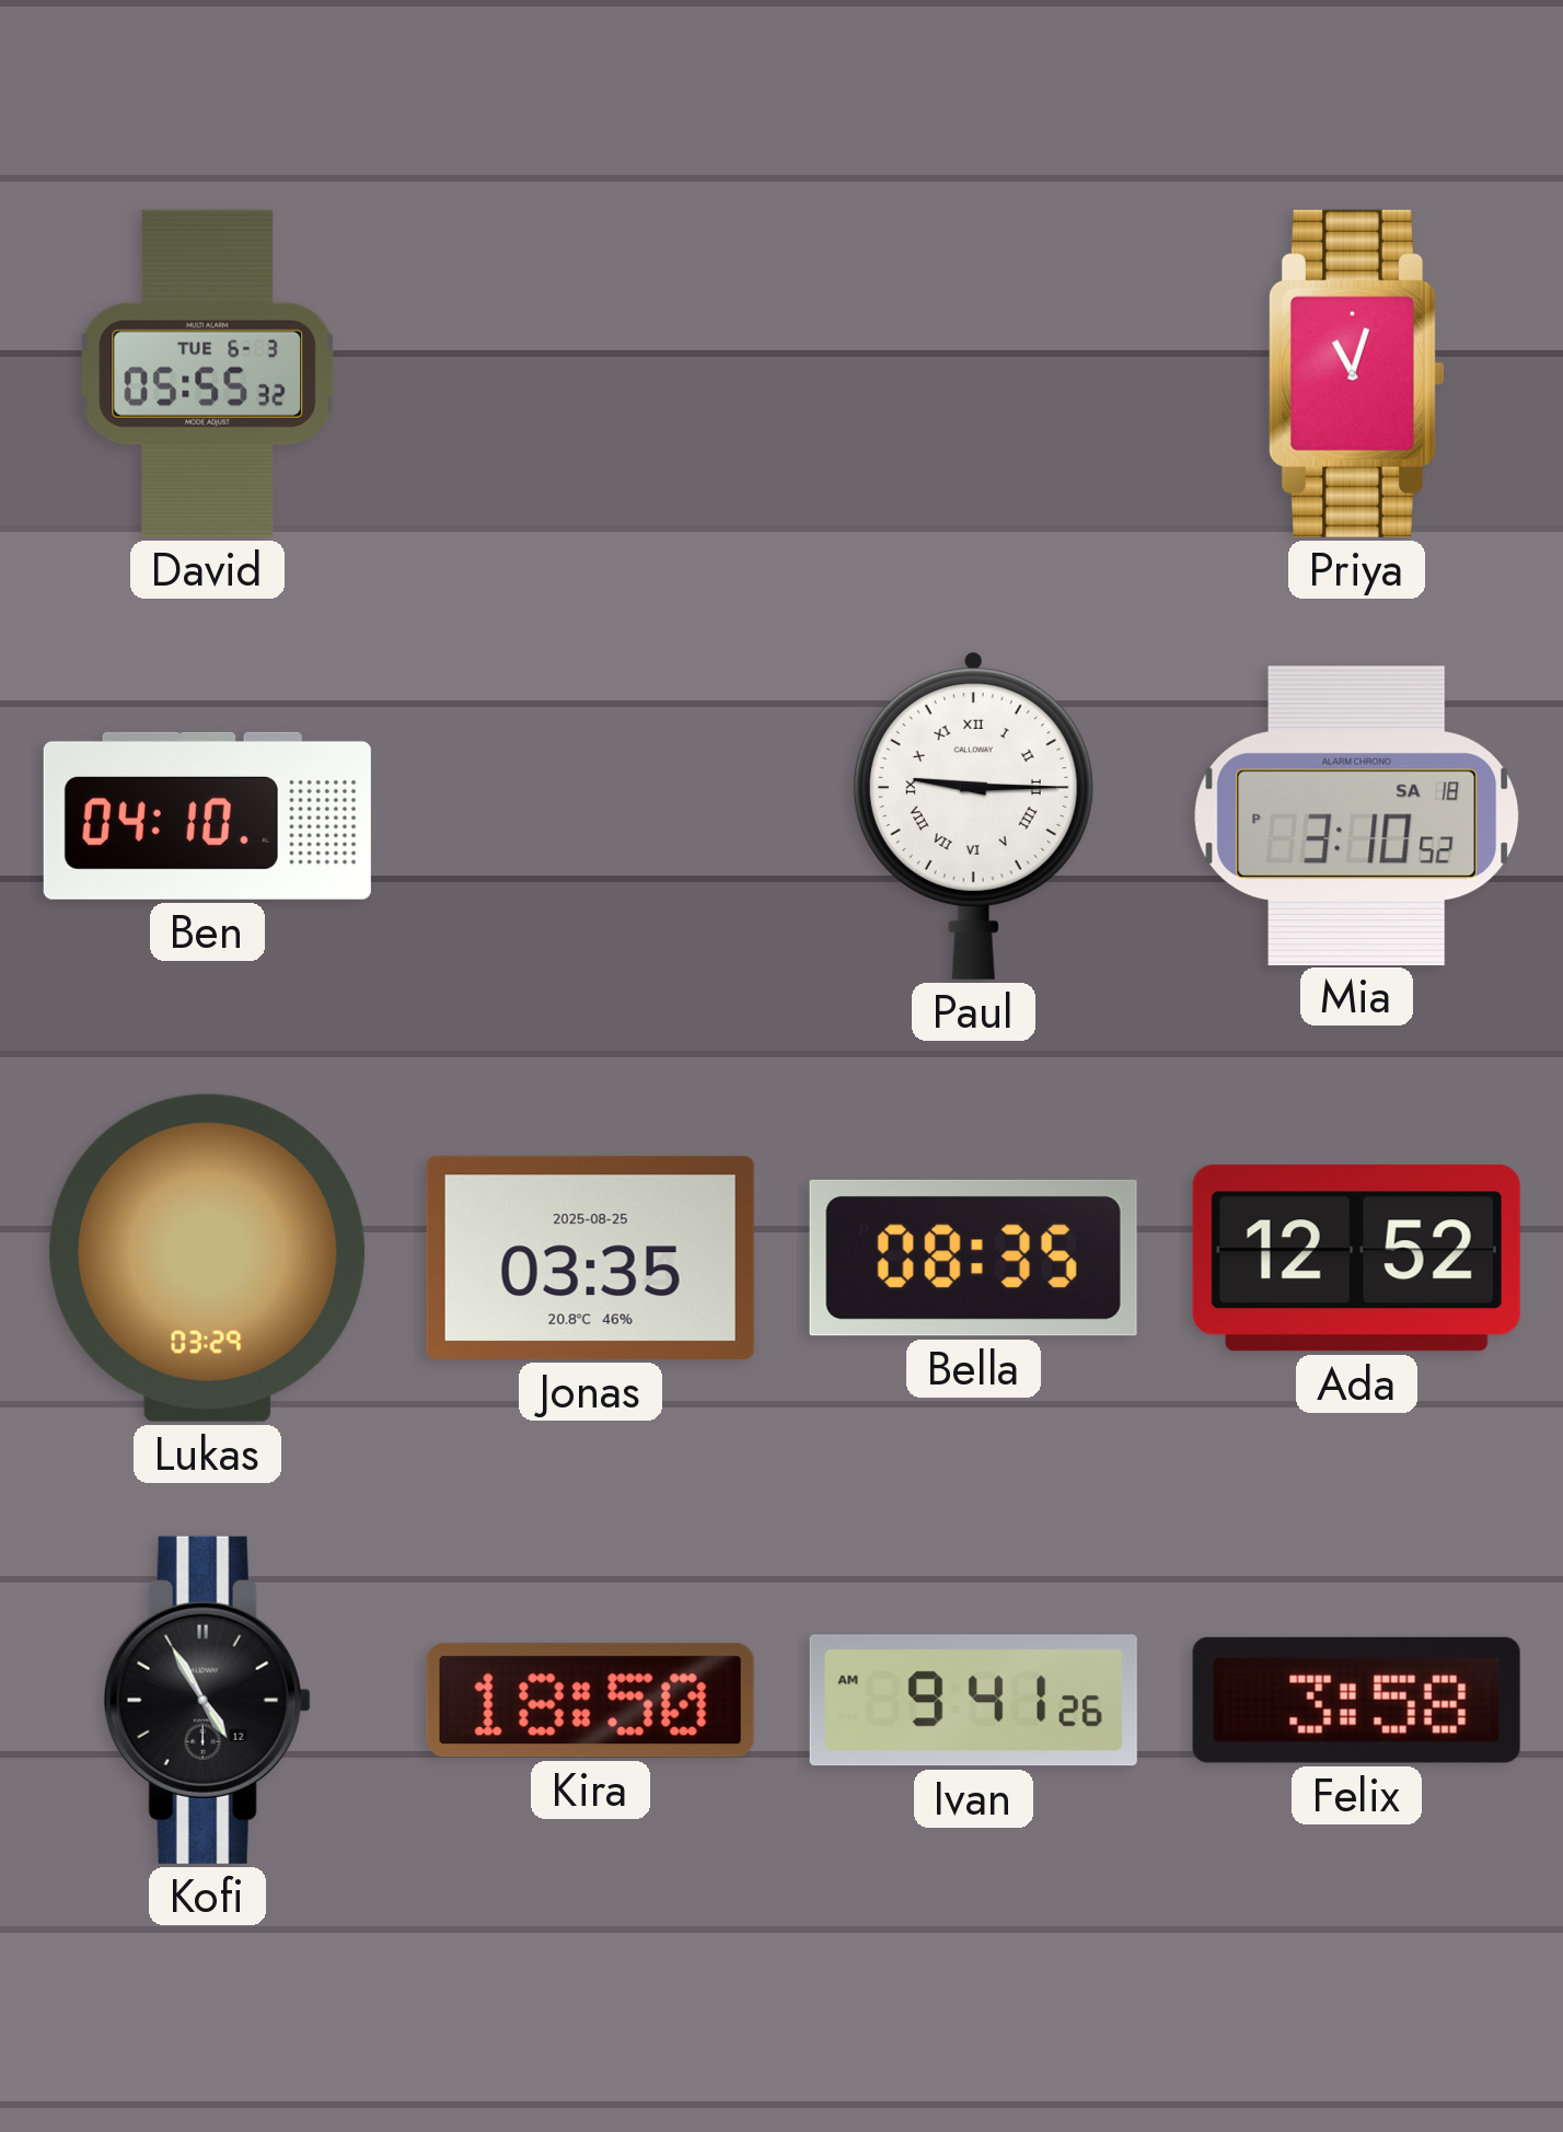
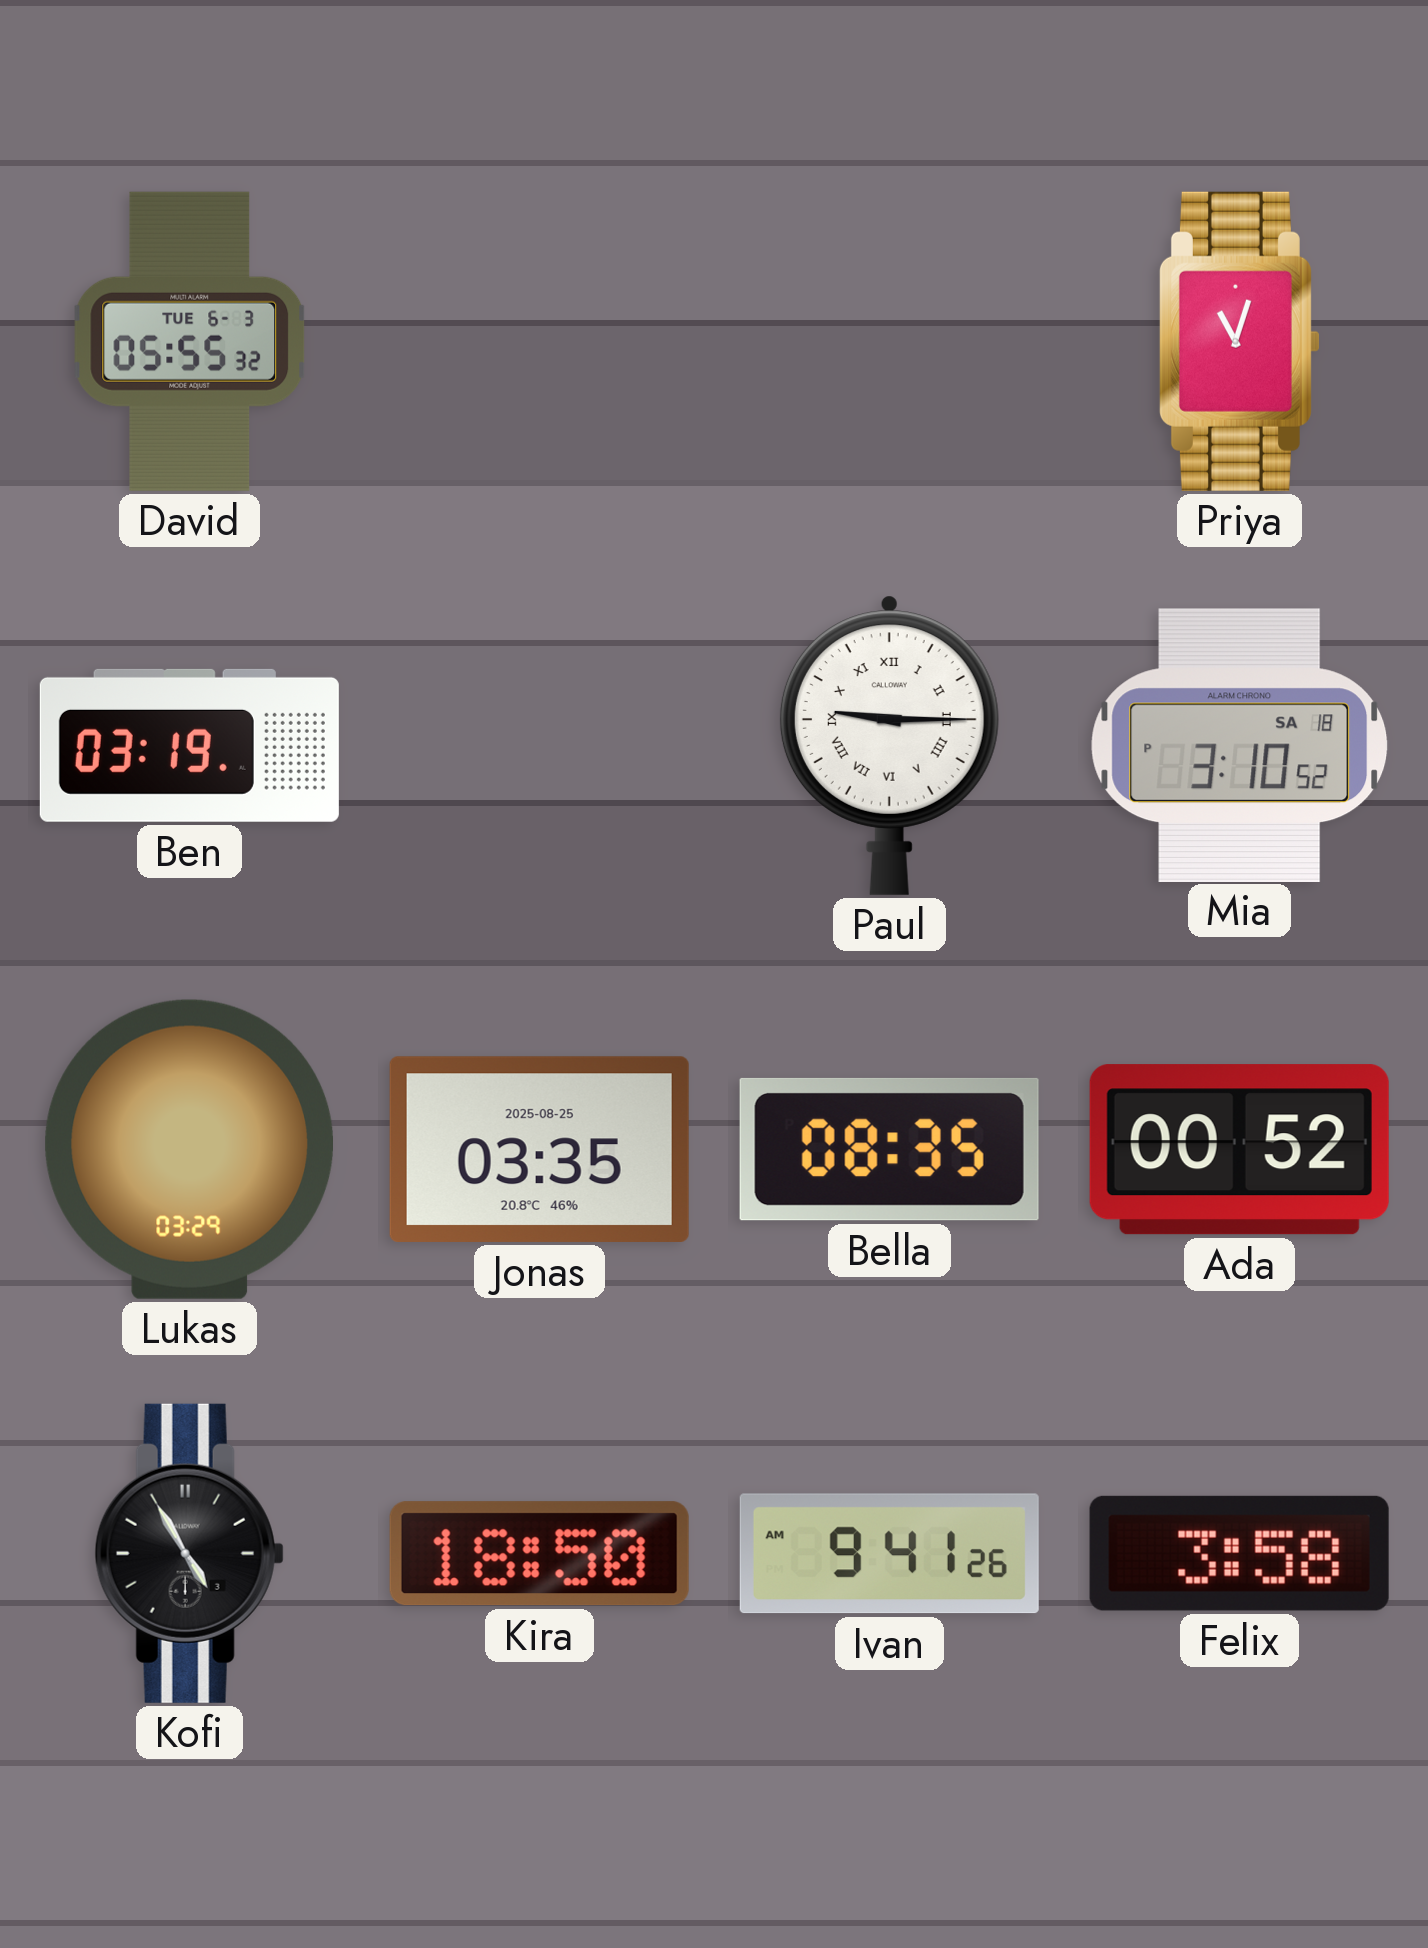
Ben: 04:10 -> 03:19 (189, 745)
Ada: 12:52 -> 00:52 (1239, 1150)
Kofi date: 12 -> 3 (189, 1553)
